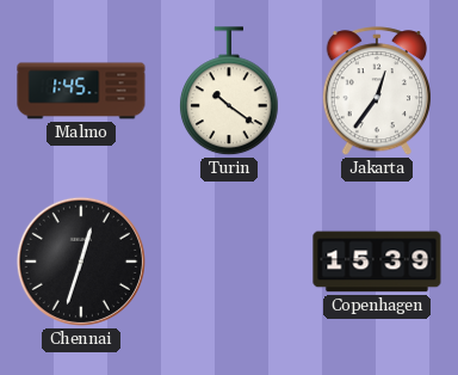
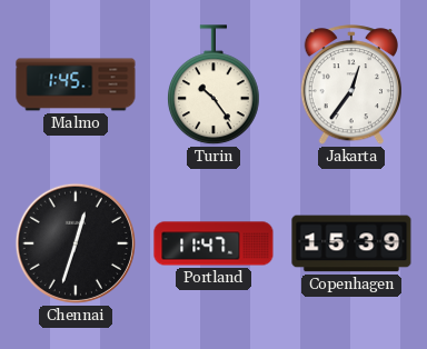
Turin: 10:21 -> 10:24 (213, 86)
Portland: none -> 11:47 (213, 243)
